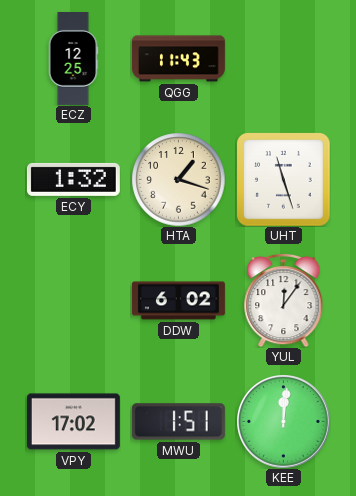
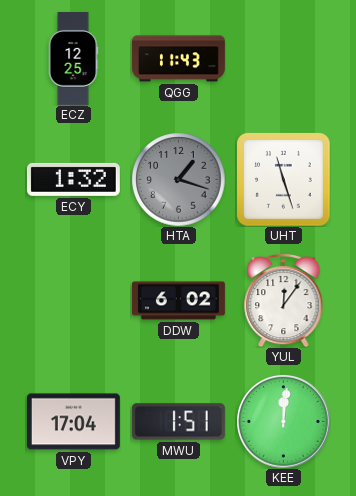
HTA dial: cream -> grey (178, 179)
VPY: 17:02 -> 17:04 (73, 422)
